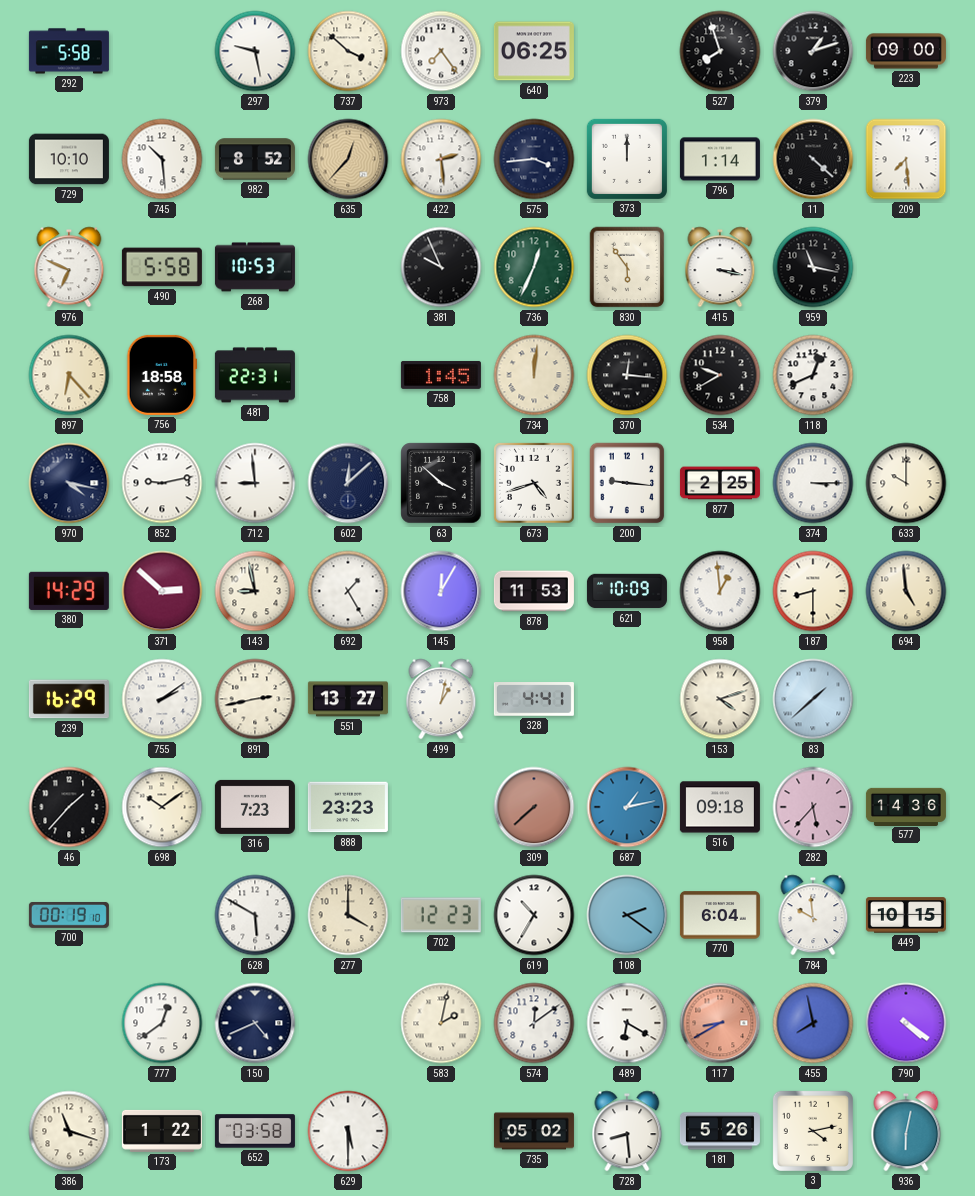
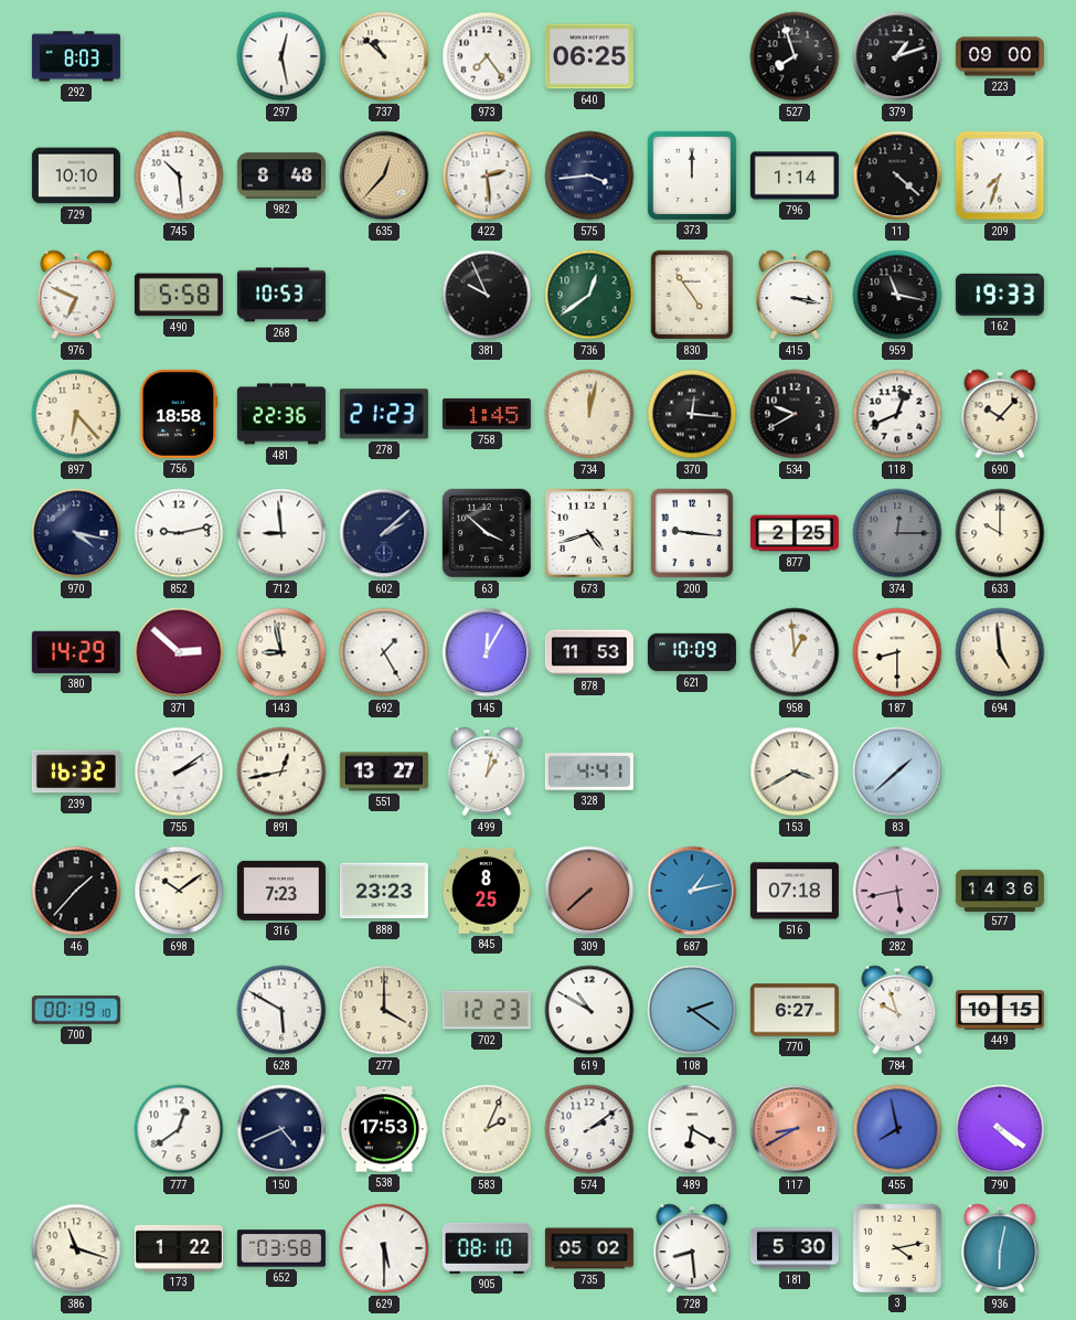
292: 5:58 -> 8:03 (76, 56)
297: 9:28 -> 12:28 (281, 56)
737: 3:52 -> 10:52 (384, 56)
982: 8:52 -> 8:48 (281, 175)
209: 7:29 -> 7:33 (1000, 175)
736: 12:34 -> 12:39 (589, 295)
830: 5:54 -> 4:54 (692, 295)
162: none -> 19:33 (1000, 295)
481: 22:31 -> 22:36 (281, 414)
278: none -> 21:23 (384, 414)
734: 12:01 -> 12:02 (589, 414)
690: none -> 10:07 (1000, 414)
602: 12:08 -> 2:08 (384, 533)
374: 3:15 -> 12:15 (897, 533)
374 dial: white -> grey (897, 533)
239: 16:29 -> 16:32 (76, 771)
891: 2:43 -> 12:43 (281, 771)
153: 4:12 -> 3:40 (795, 771)
845: none -> 8:25 (486, 891)
516: 09:18 -> 07:18 (795, 891)
282: 5:37 -> 5:43 (897, 891)
619: 10:35 -> 10:50 (589, 1010)
770: 6:04 -> 6:27 (795, 1010)
784: 9:59 -> 9:57 (897, 1010)
538: none -> 17:53 (384, 1129)
583: 2:02 -> 2:04 (487, 1129)
574: 12:09 -> 2:09 (589, 1129)
905: none -> 08:10 (487, 1248)
181: 5:26 -> 5:30 (795, 1248)
